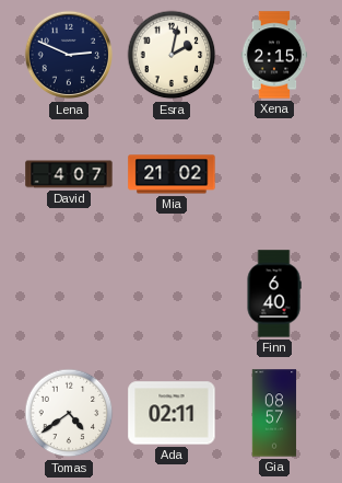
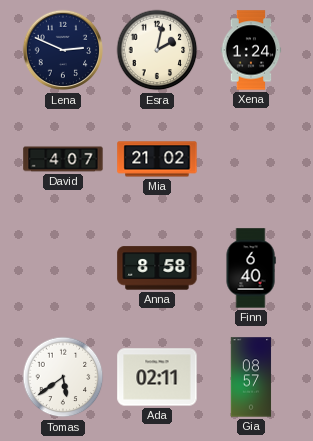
Xena: 2:15 -> 1:24 (251, 50)
Anna: none -> 8:58 (157, 268)
Tomas: 4:39 -> 5:39 (63, 377)
